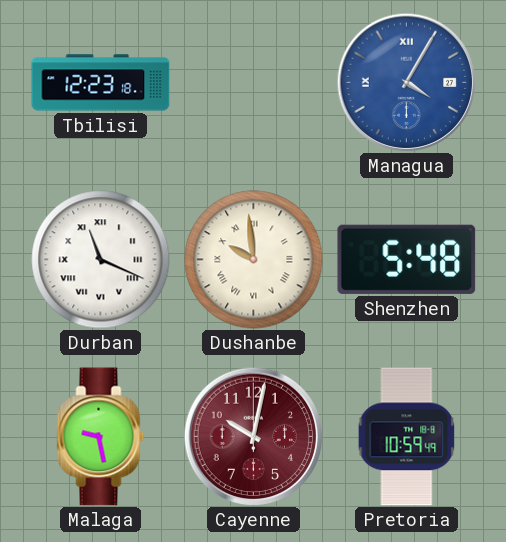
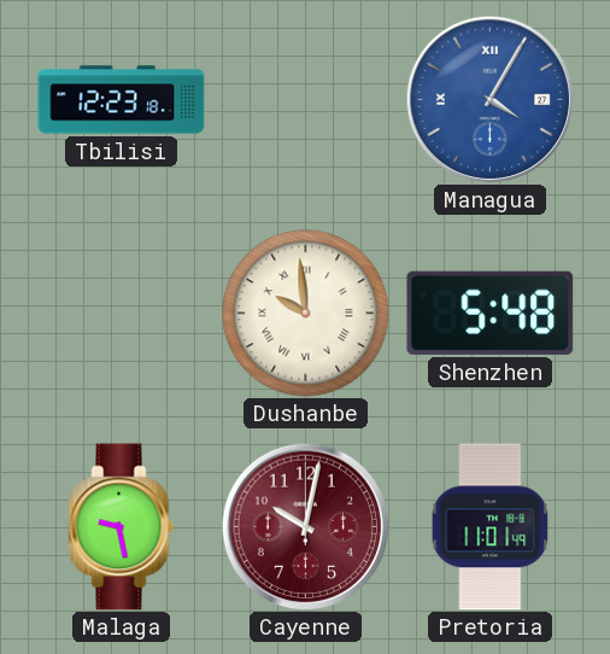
Durban: 11:19 -> none (101, 260)
Pretoria: 10:59 -> 11:01 (491, 527)
